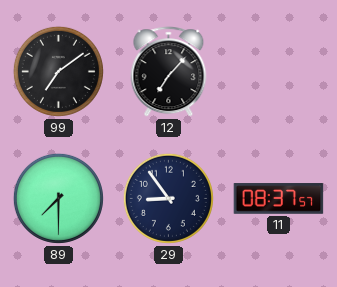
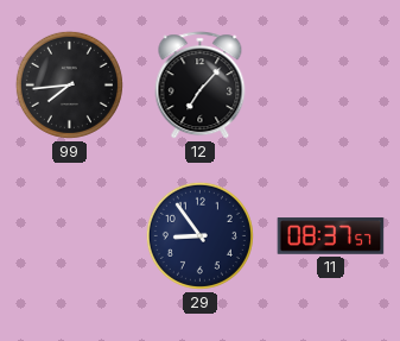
99: 7:09 -> 7:44 (69, 84)
89: 7:30 -> none (58, 198)
